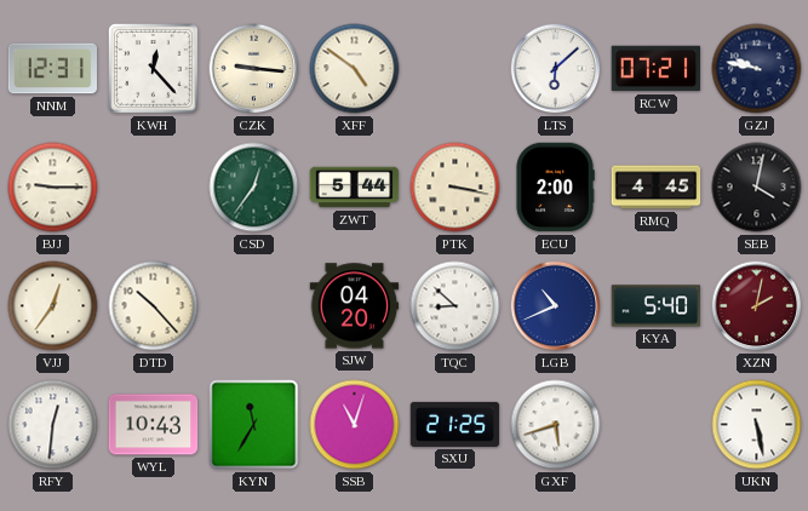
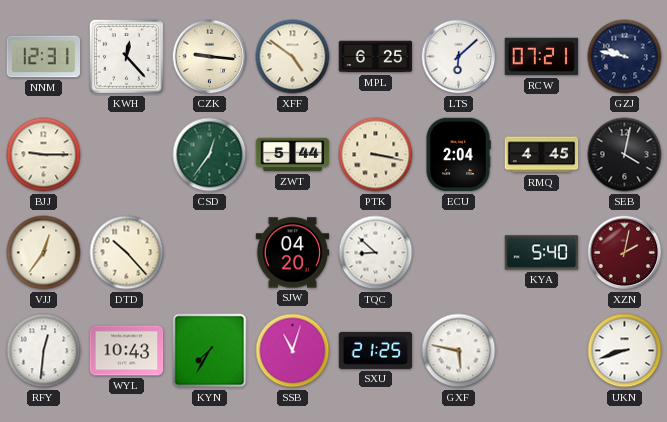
MPL: none -> 6:25 (376, 57)
ECU: 2:00 -> 2:04 (458, 155)
LGB: 10:41 -> none (556, 306)
KYN: 11:35 -> 7:35 (210, 351)
GXF: 5:42 -> 5:47 (459, 351)
UKN: 5:28 -> 8:42 (625, 351)
